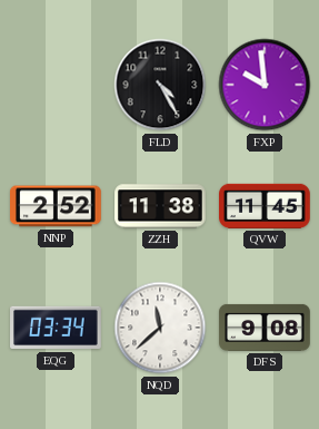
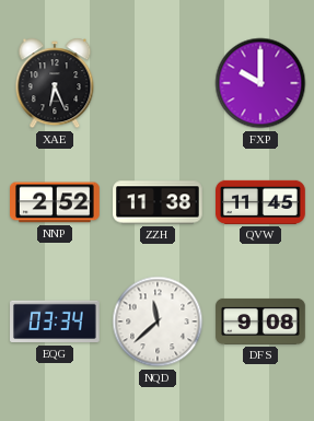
XAE: none -> 6:26 (55, 83)
FLD: 4:25 -> none (160, 85)
FXP: 9:59 -> 10:00 (260, 83)
